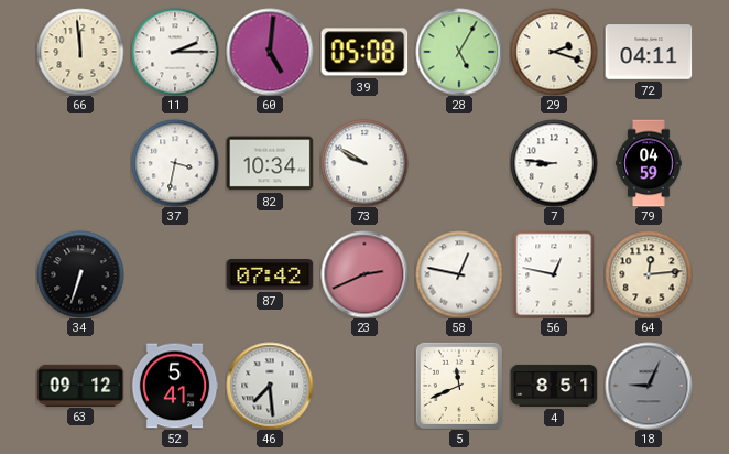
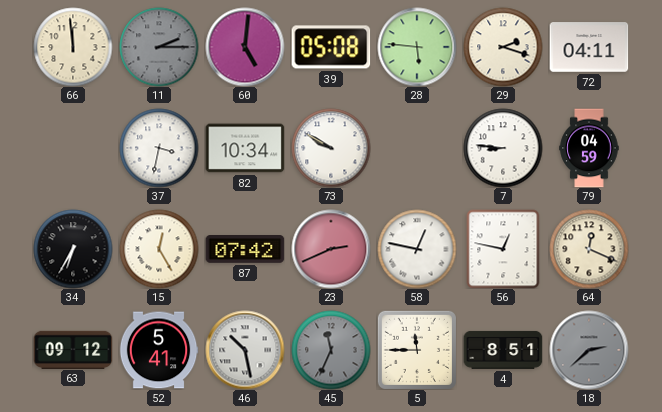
11 dial: white -> grey (159, 47)
28: 5:05 -> 5:46 (417, 47)
34: 6:33 -> 6:35 (73, 249)
15: none -> 12:25 (159, 249)
64: 12:14 -> 12:19 (589, 249)
46: 7:29 -> 10:28 (245, 350)
45: none -> 11:34 (331, 350)
5: 11:41 -> 11:45 (417, 350)
18: 9:04 -> 2:38 (589, 350)
